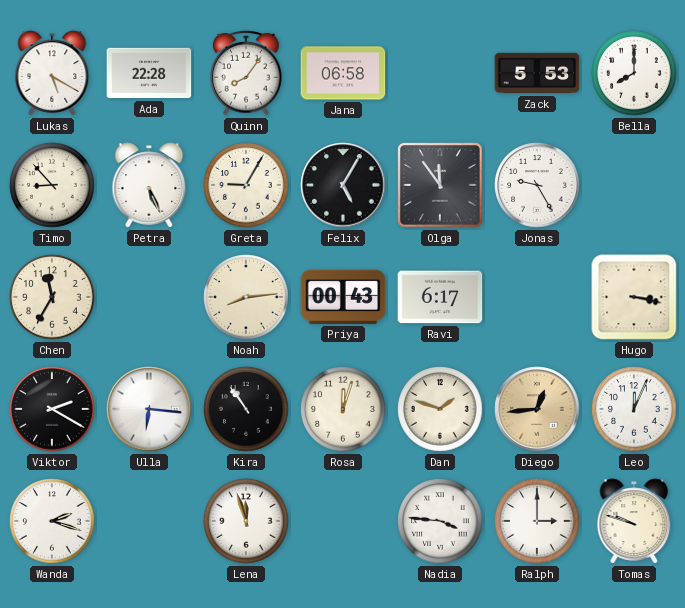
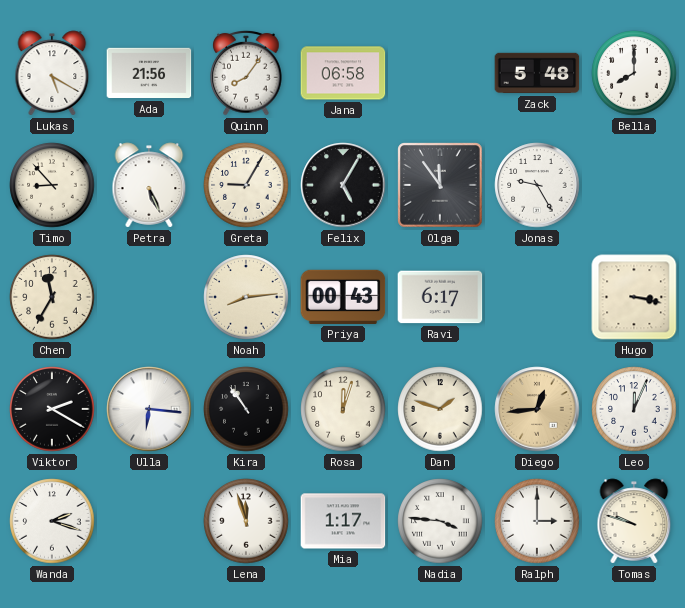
Ada: 22:28 -> 21:56 (149, 73)
Zack: 5:53 -> 5:48 (537, 73)
Mia: none -> 1:17 (343, 521)
